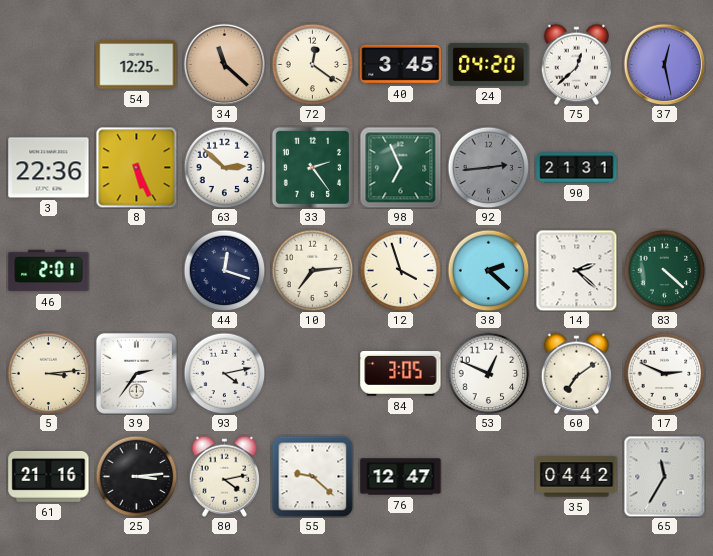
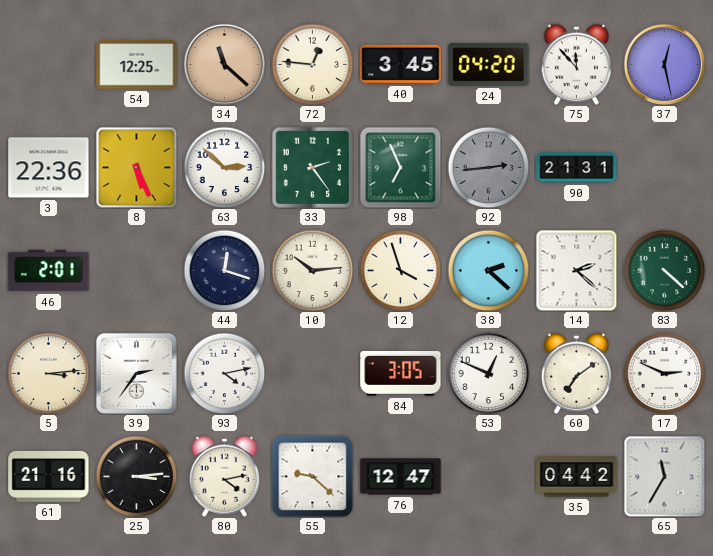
72: 12:21 -> 12:46 (312, 64)
75: 12:38 -> 11:53 (576, 64)
10: 7:14 -> 10:14 (312, 270)
